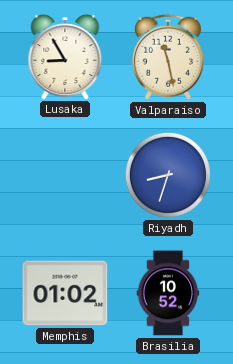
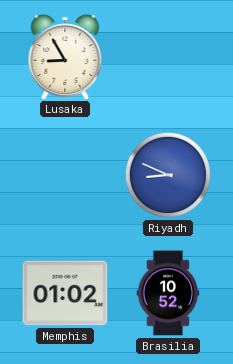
Valparaiso: 11:28 -> none (168, 57)
Riyadh: 8:33 -> 8:49 (168, 175)
